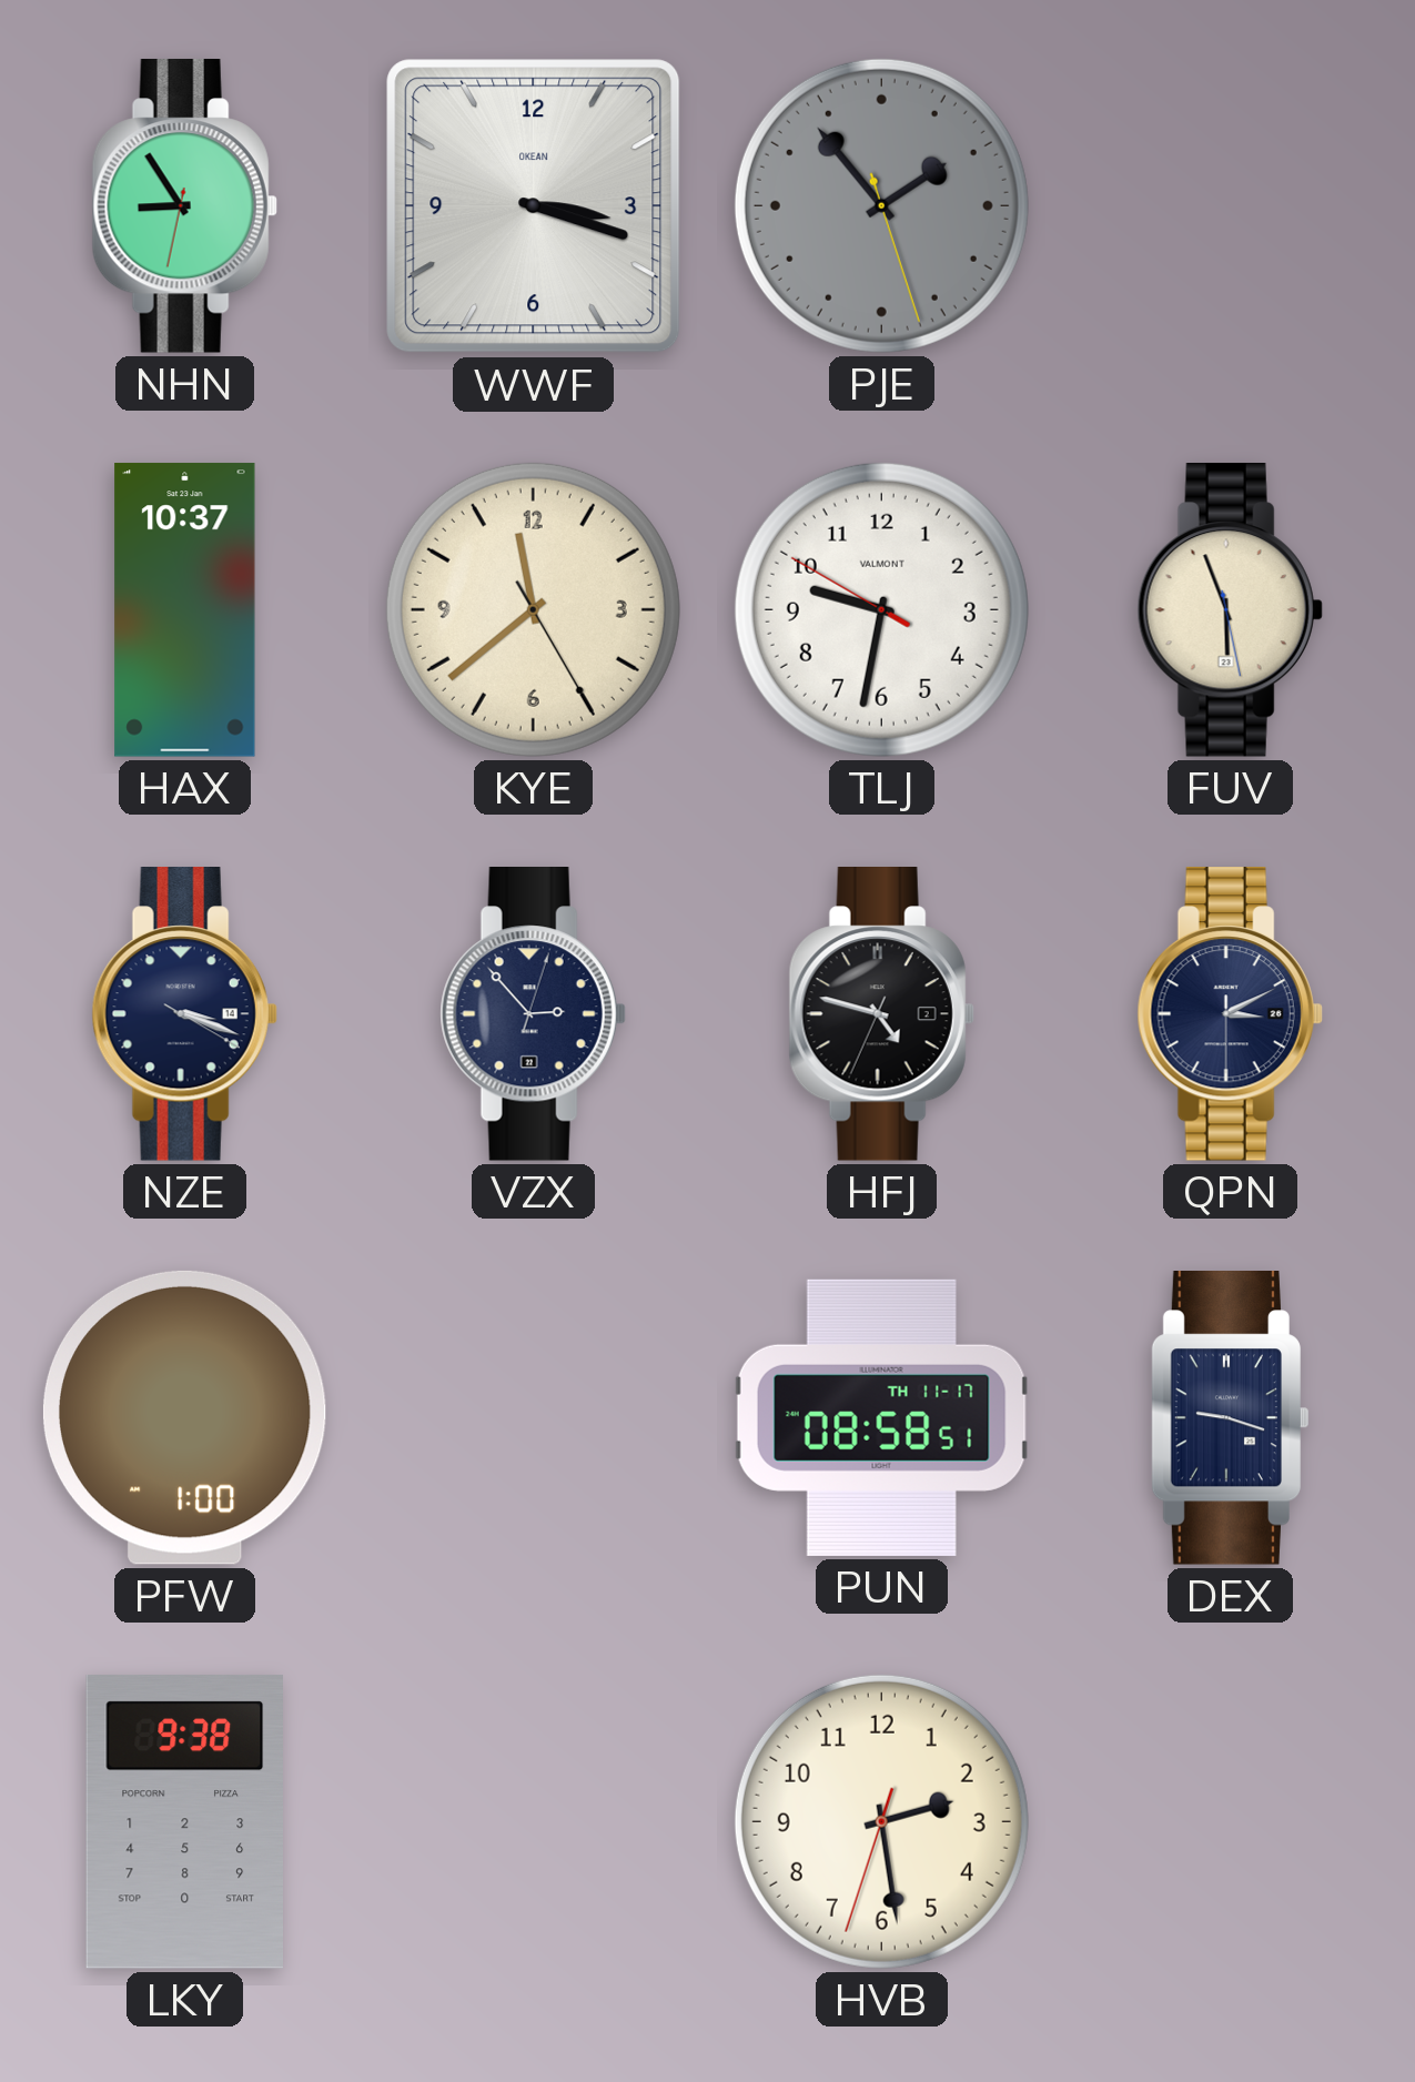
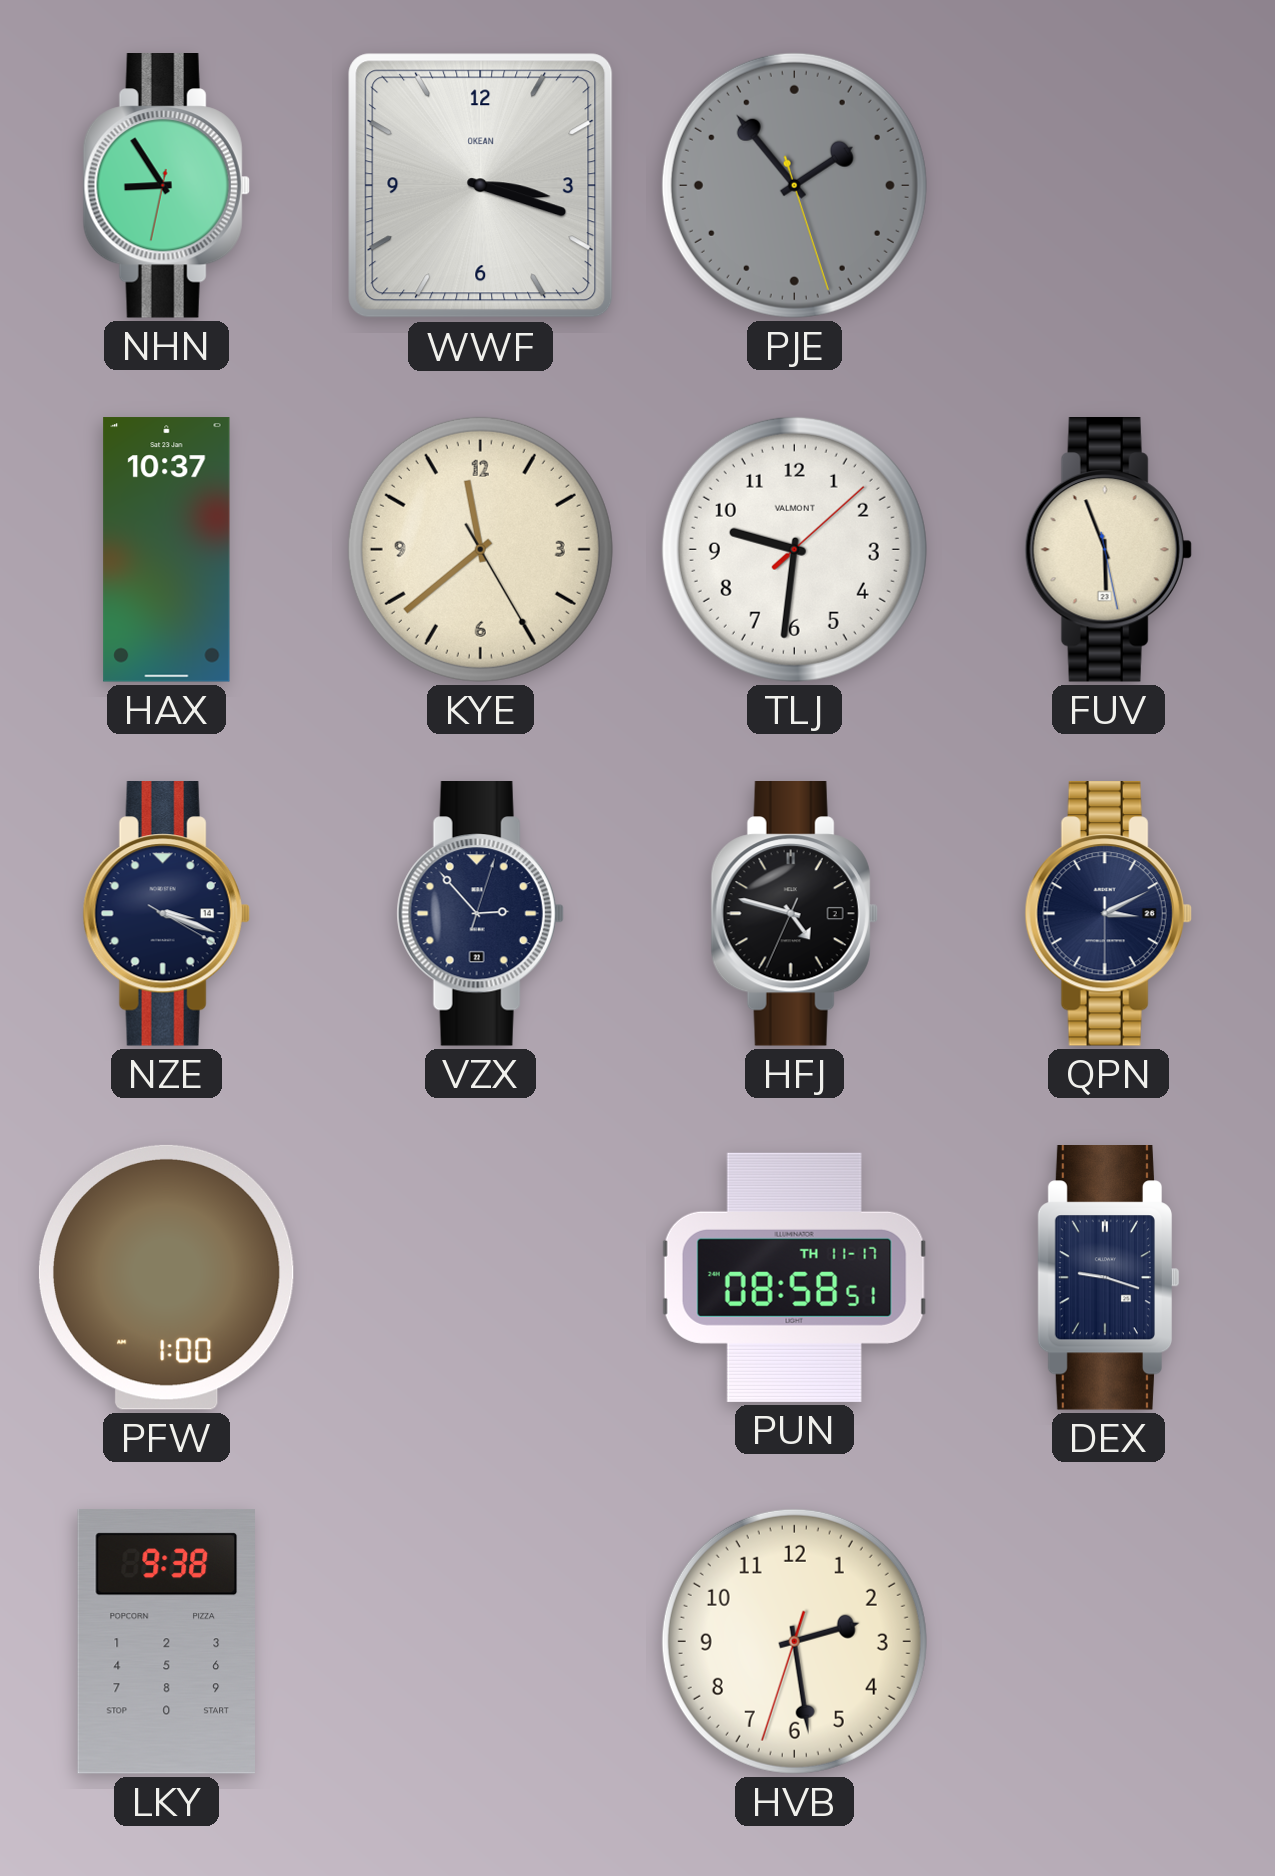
TLJ: 9:31:50 -> 9:31:08 (794, 549)
